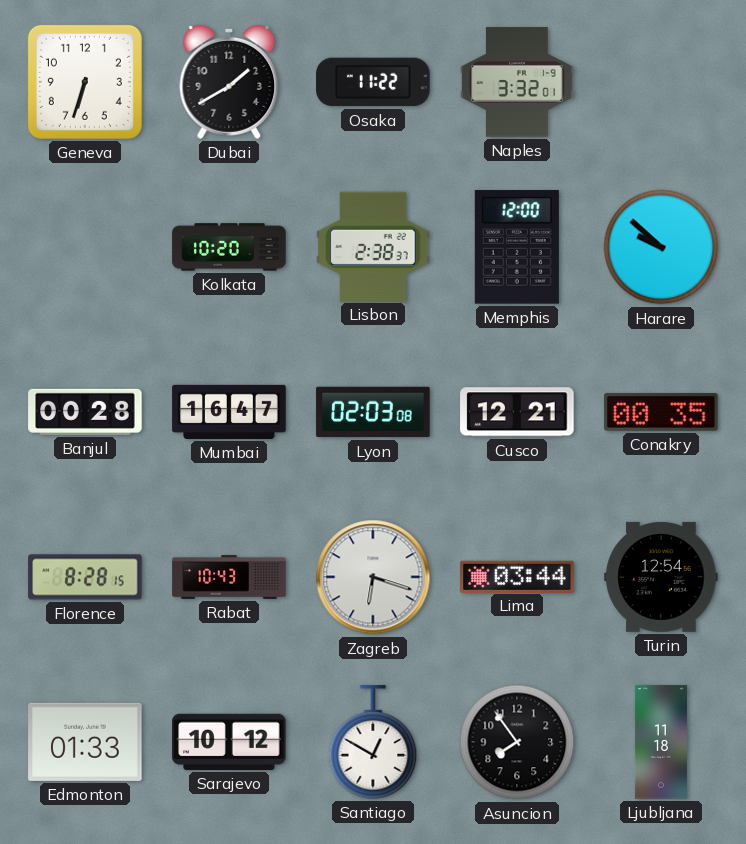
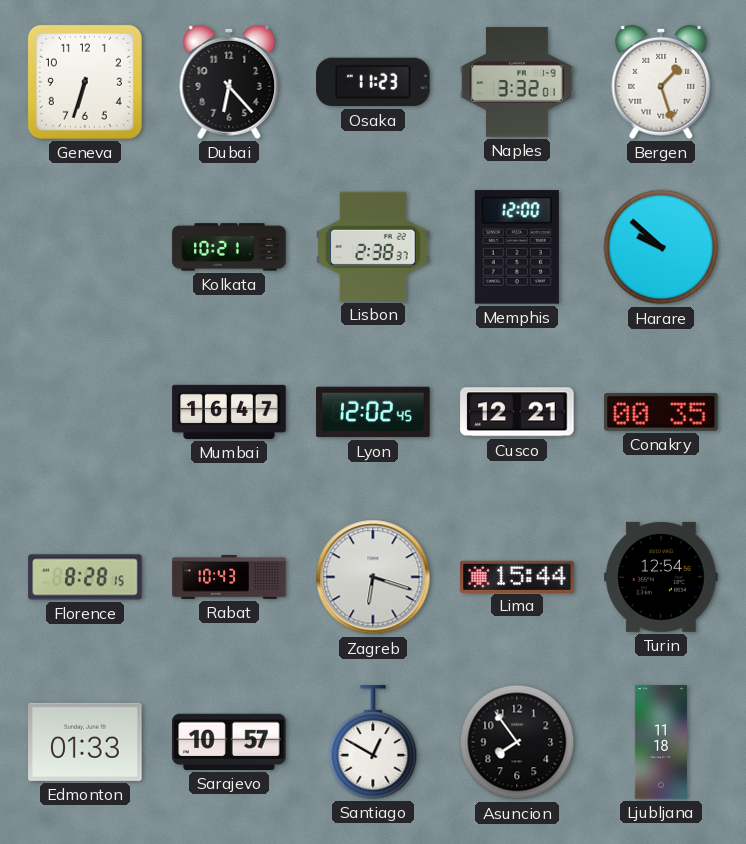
Dubai: 1:40 -> 6:23 (229, 82)
Osaka: 11:22 -> 11:23 (373, 82)
Bergen: none -> 1:27 (661, 82)
Kolkata: 10:20 -> 10:21 (229, 247)
Banjul: 00:28 -> none (85, 412)
Lyon: 02:03 -> 12:02 (373, 412)
Lima: 03:44 -> 15:44 (517, 576)
Sarajevo: 10:12 -> 10:57 (229, 742)
